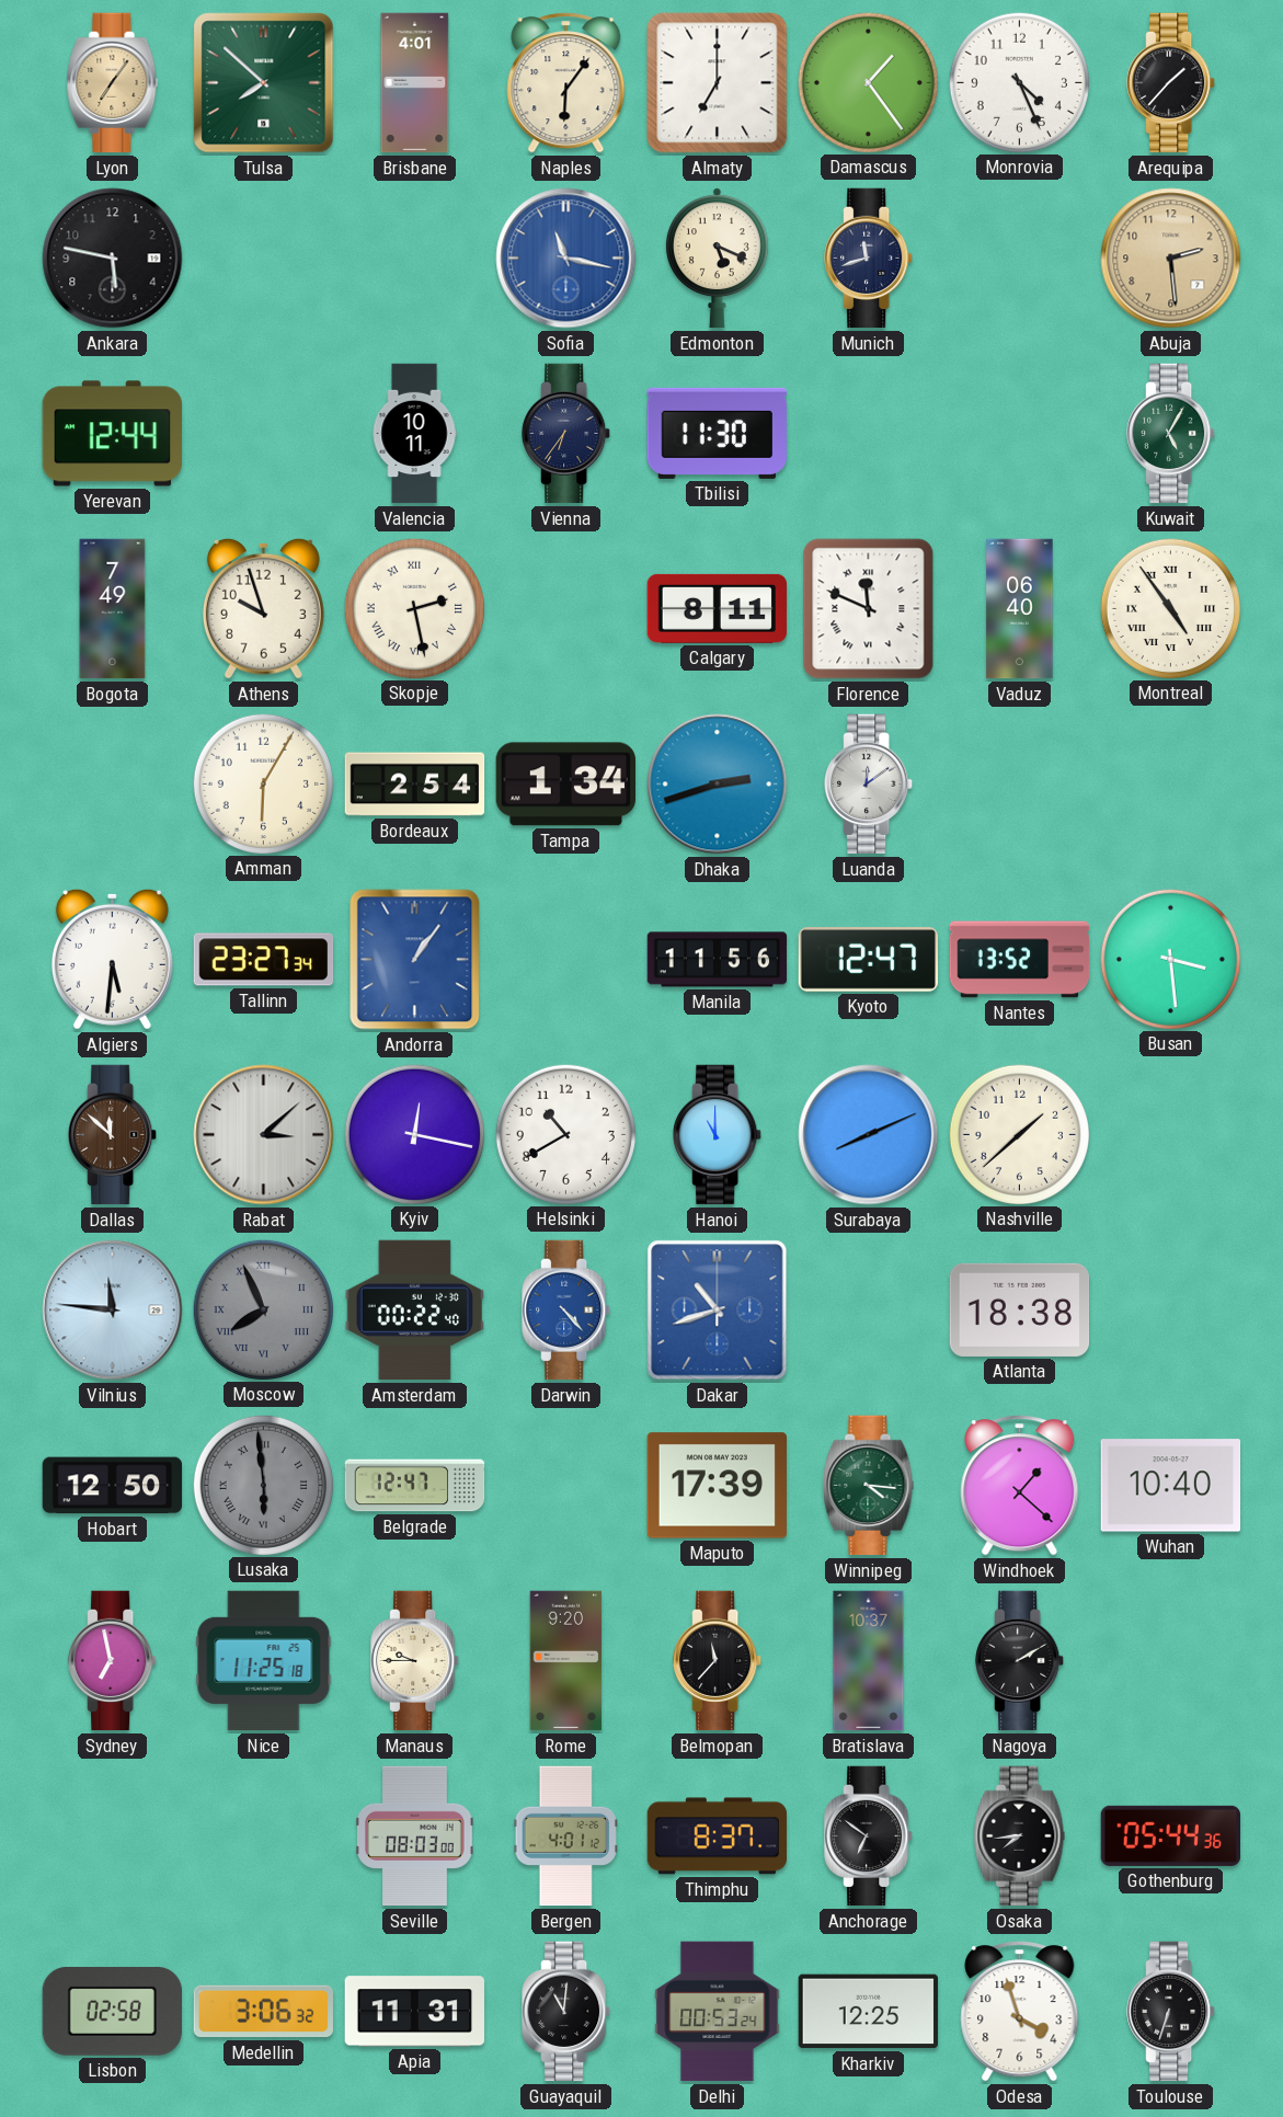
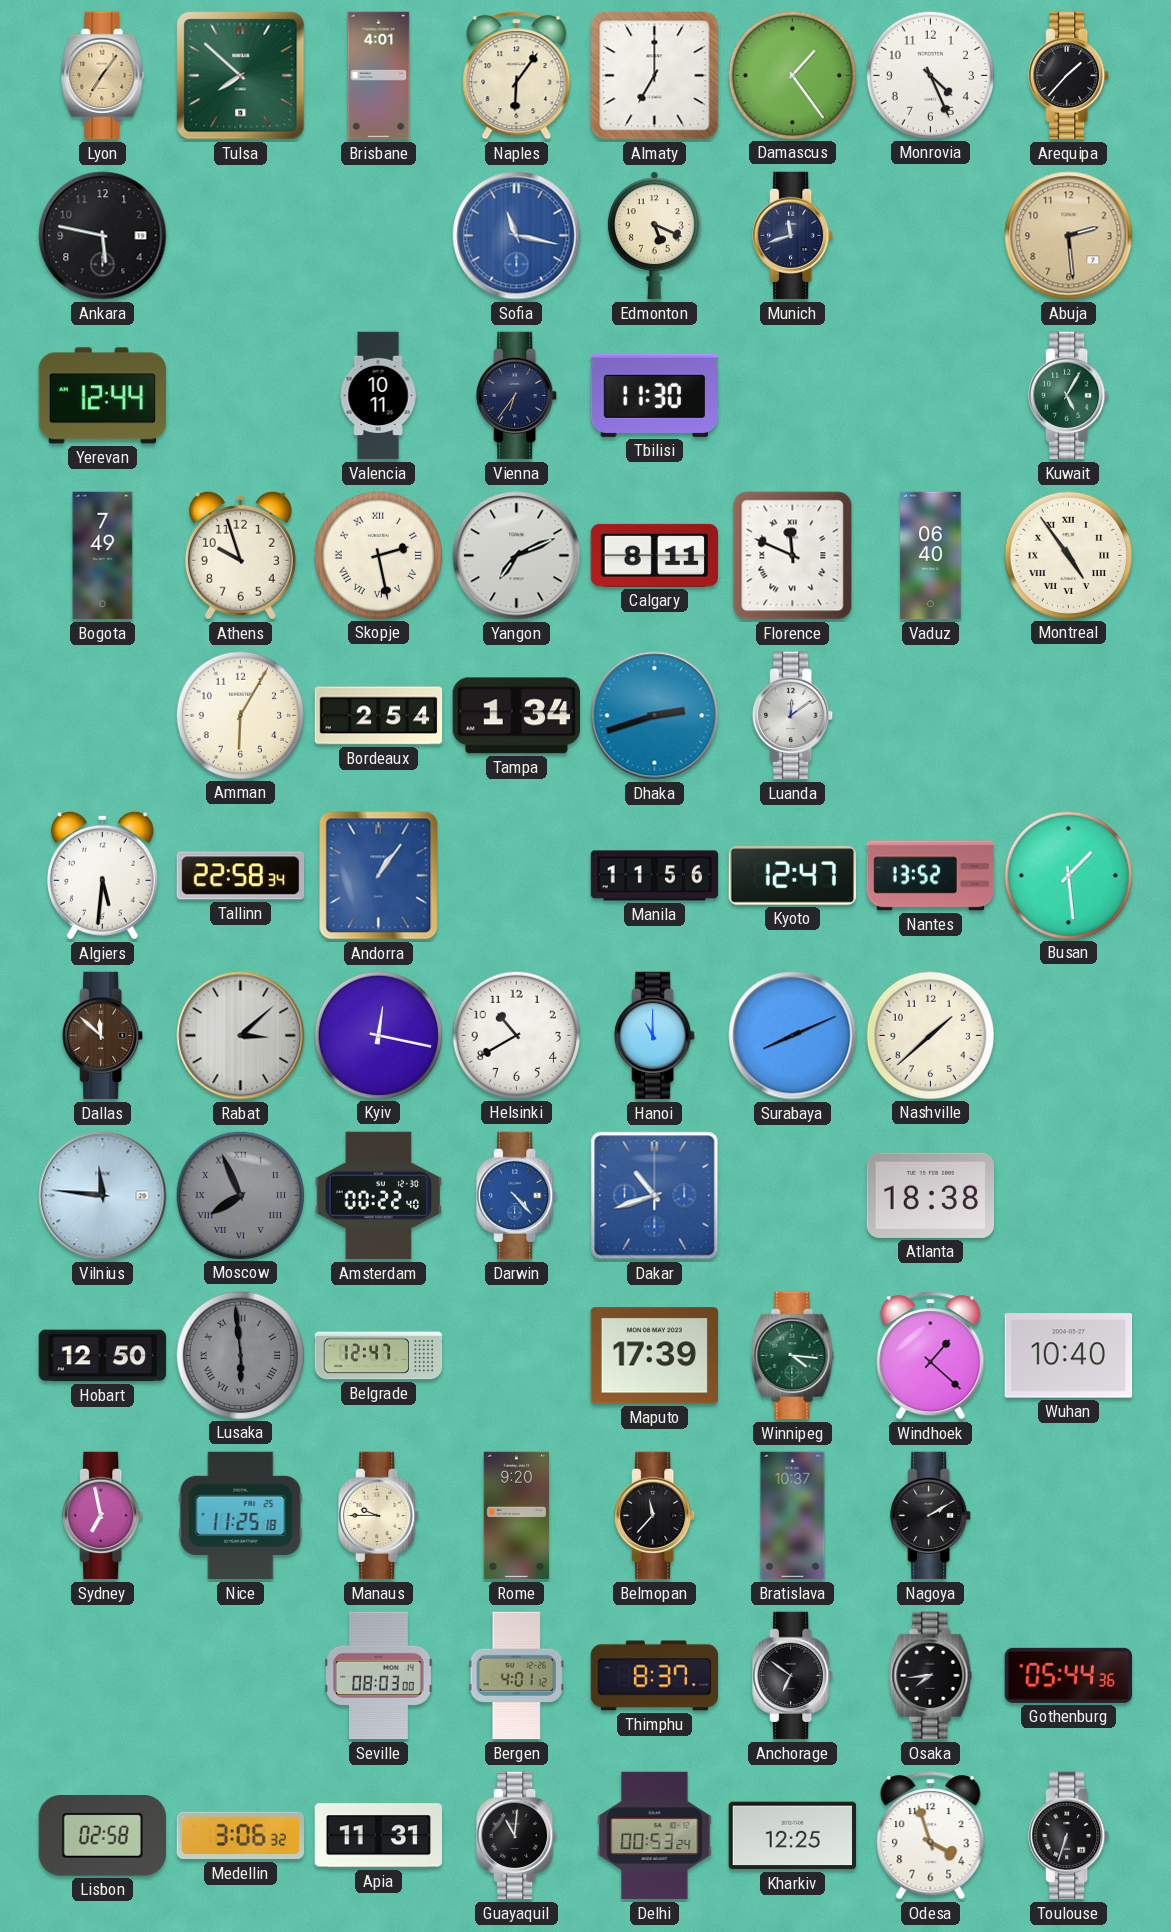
Yangon: none -> 7:11 (517, 556)
Tallinn: 23:27 -> 22:58 (241, 876)
Busan: 3:29 -> 1:29 (1068, 875)
